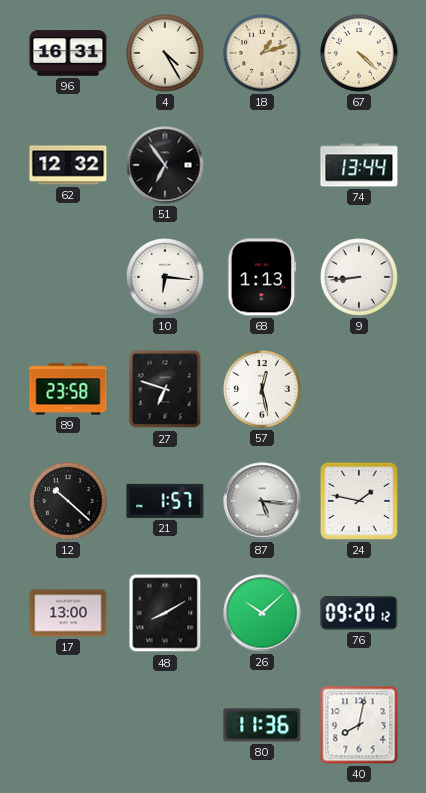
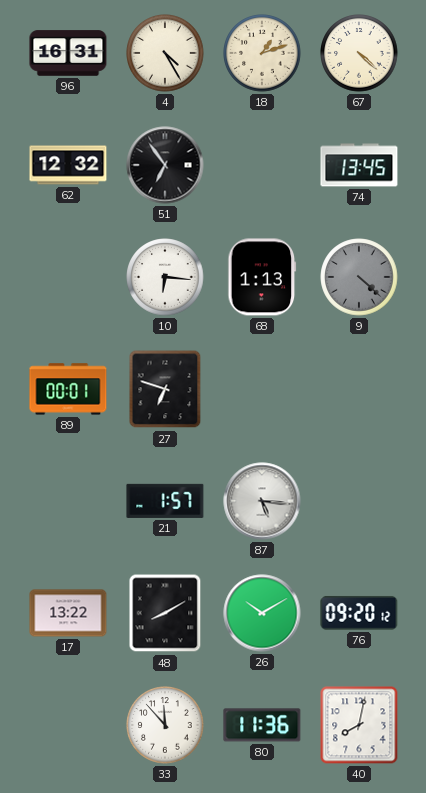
74: 13:44 -> 13:45 (359, 165)
9: 8:44 -> 4:22 (359, 277)
9 dial: white -> grey (359, 277)
89: 23:58 -> 00:01 (68, 389)
57: 12:28 -> none (262, 389)
12: 10:22 -> none (68, 501)
24: 1:47 -> none (359, 501)
17: 13:00 -> 13:22 (68, 613)
26: 10:08 -> 10:10 (262, 613)
33: none -> 11:53 (165, 725)
